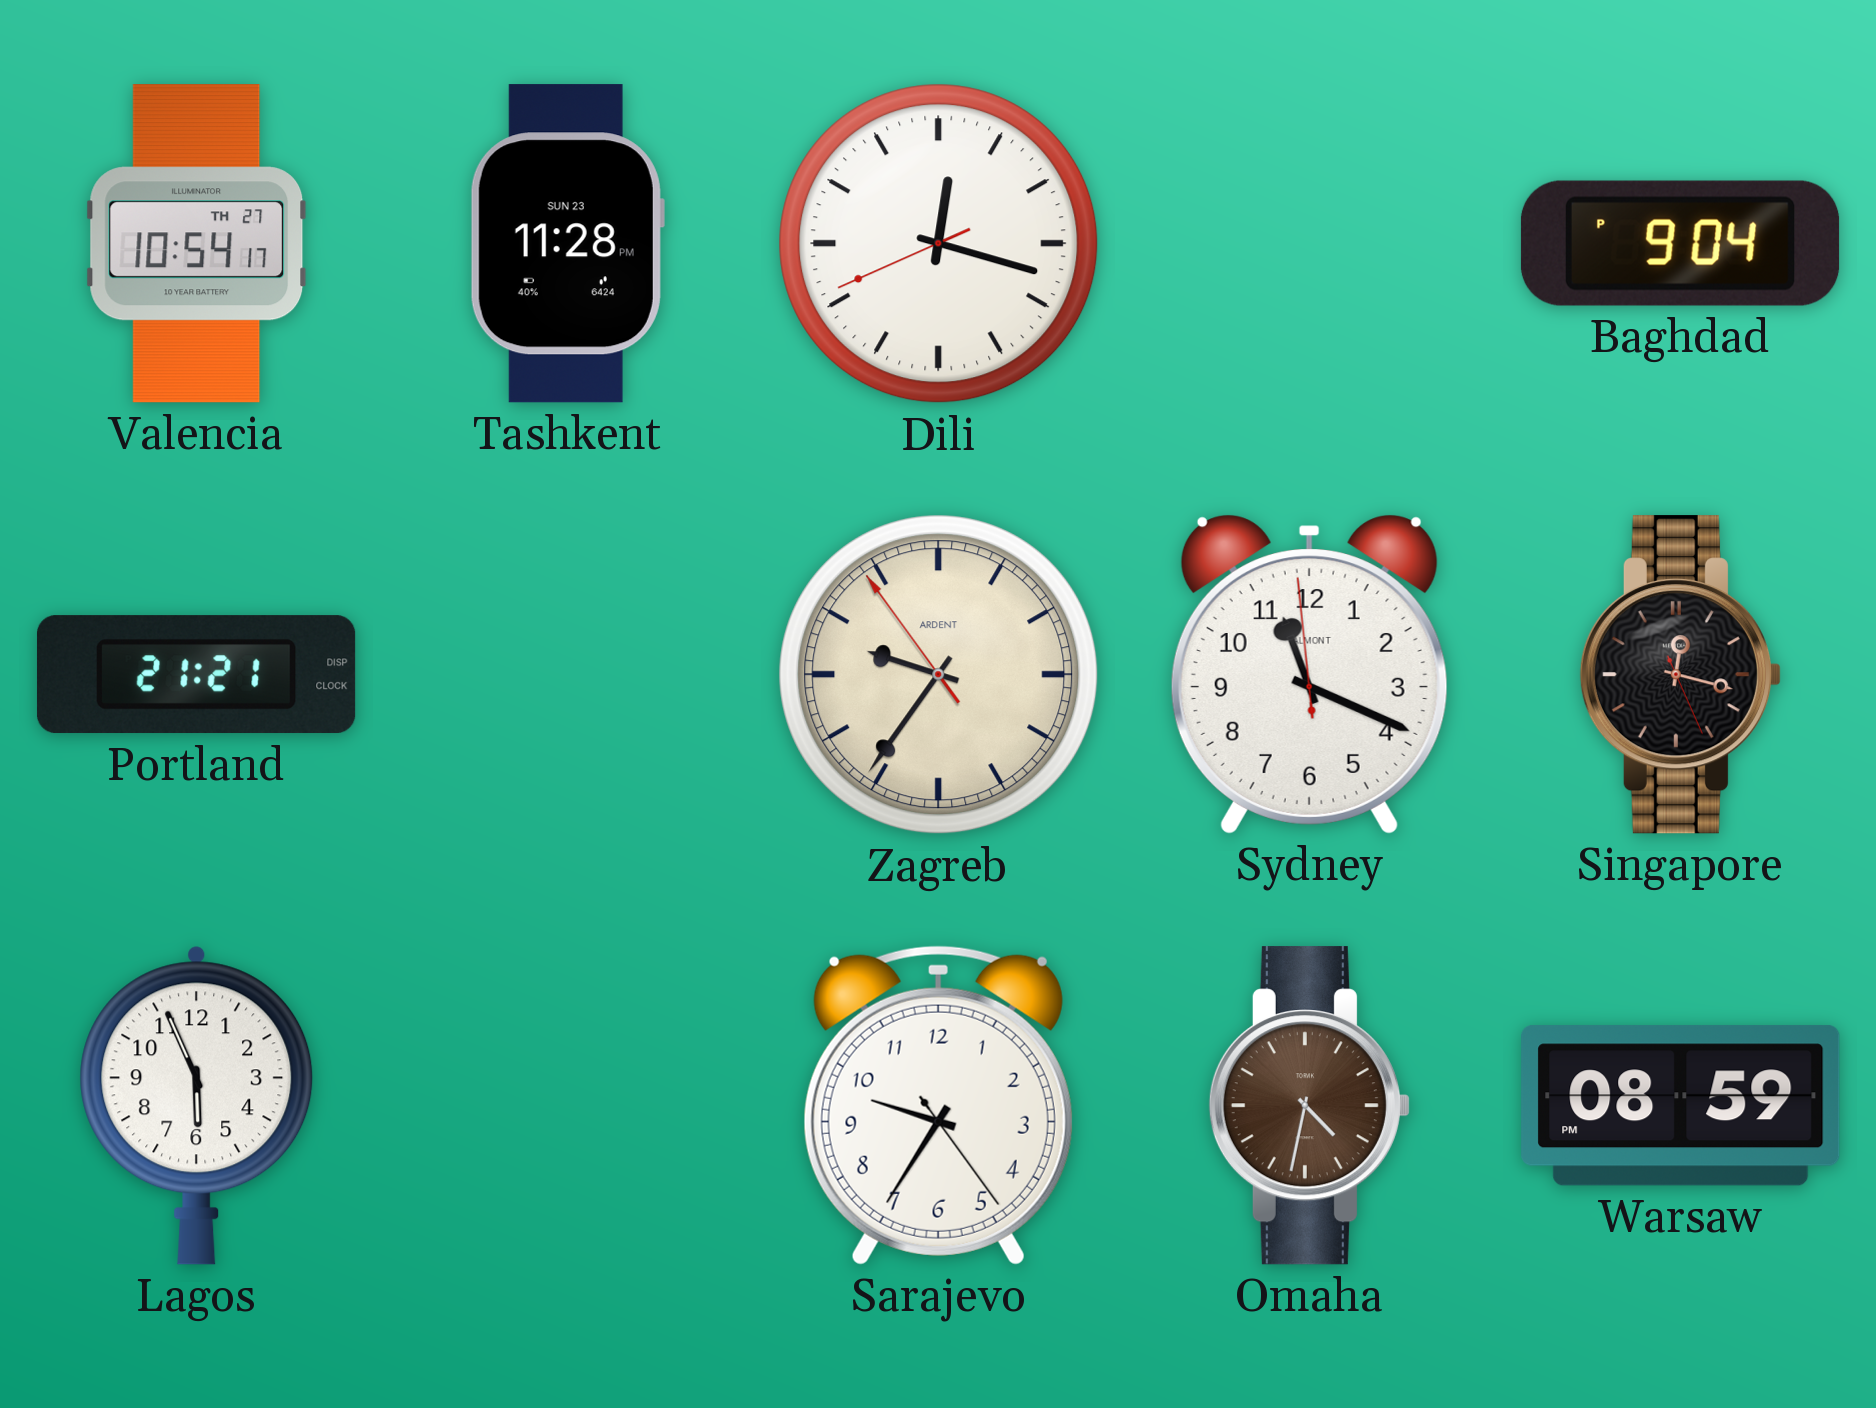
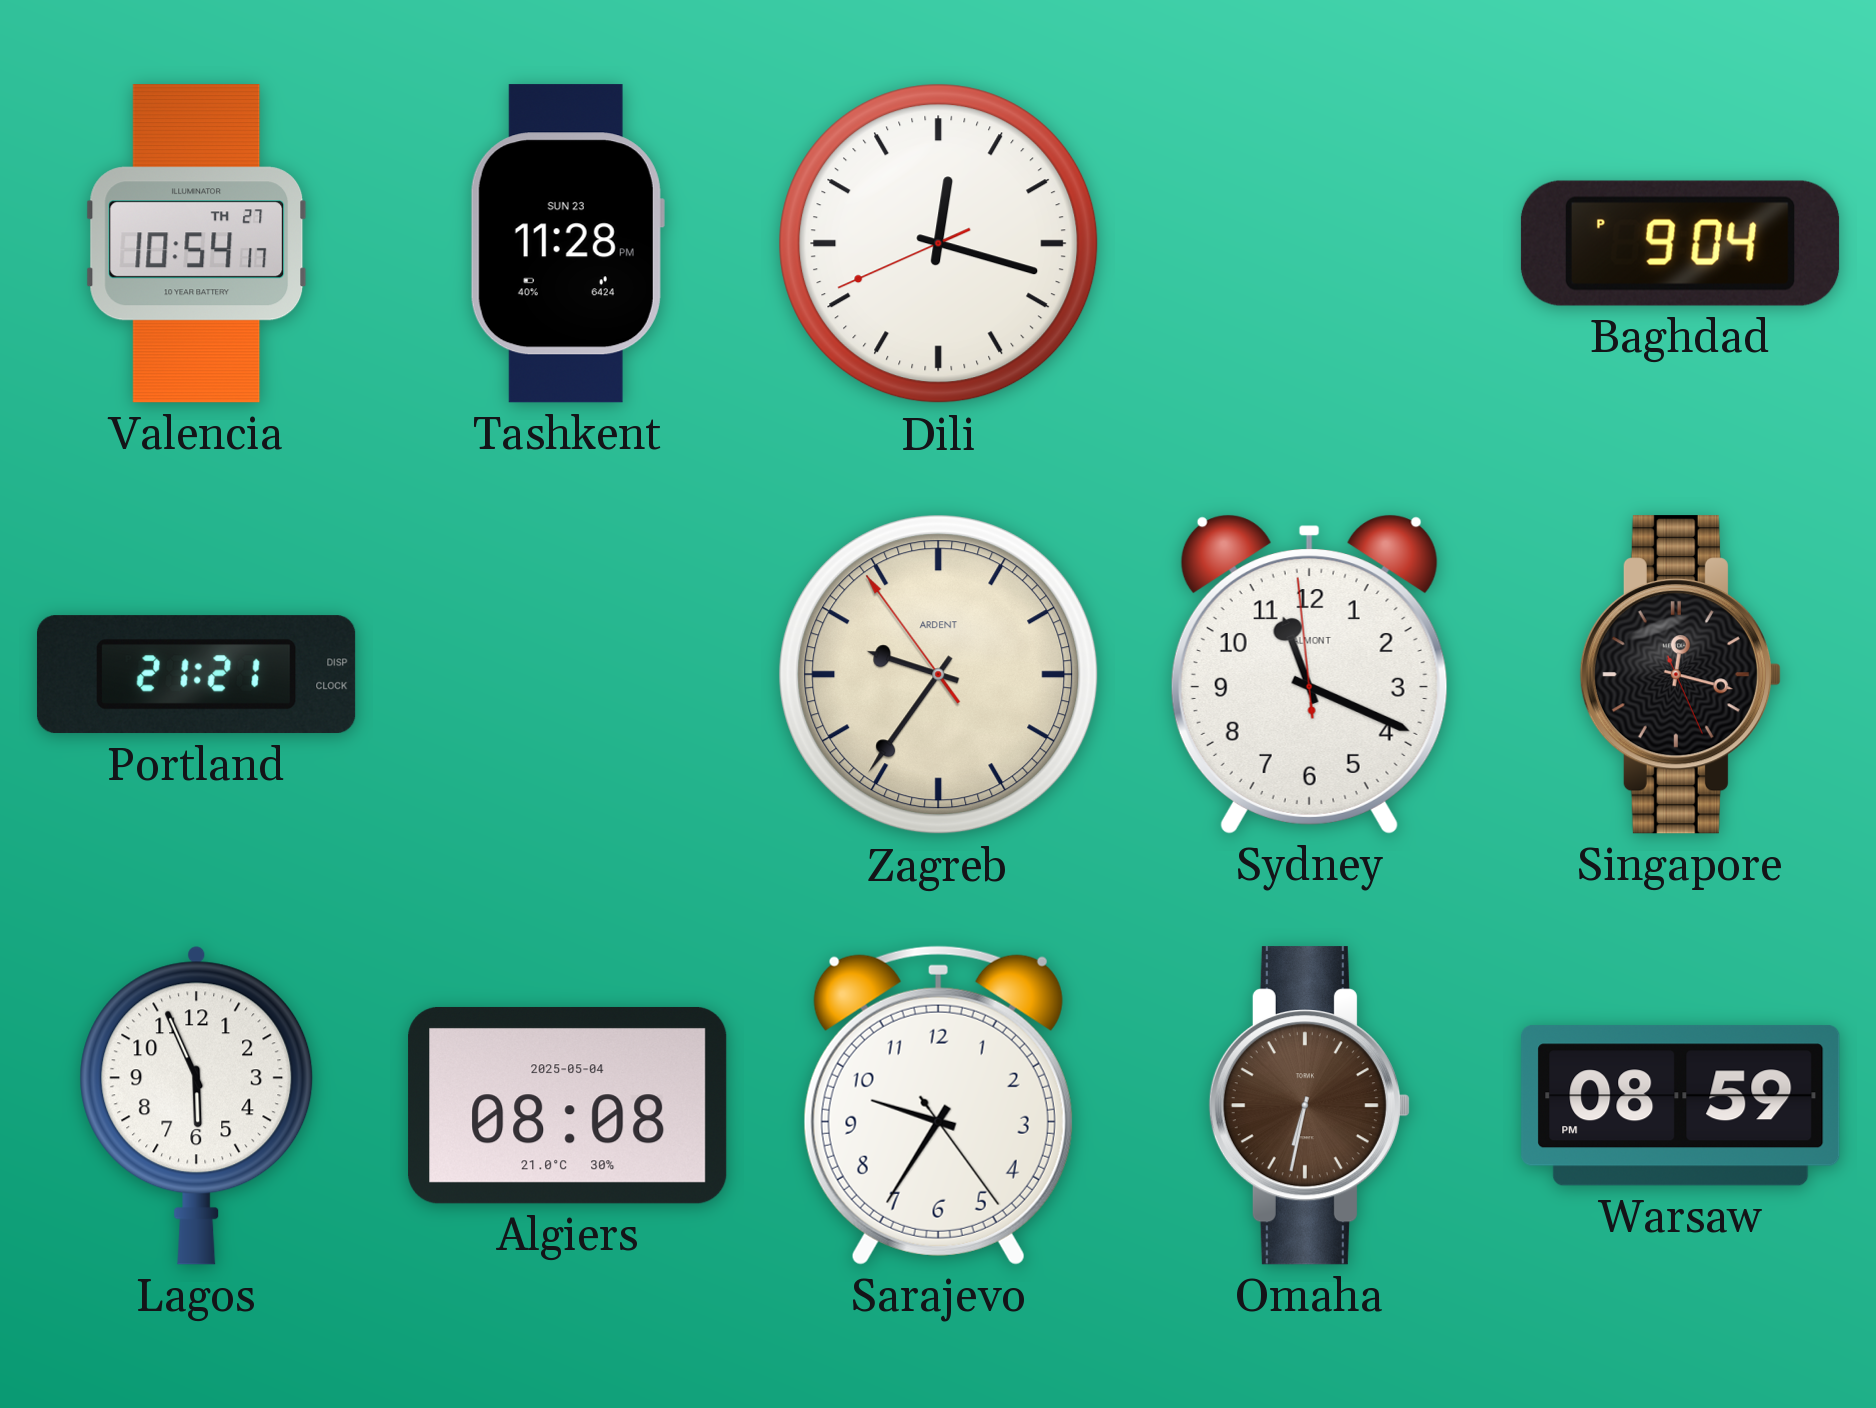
Algiers: none -> 08:08 (568, 1105)
Omaha: 4:32 -> 6:32 (1309, 1106)
